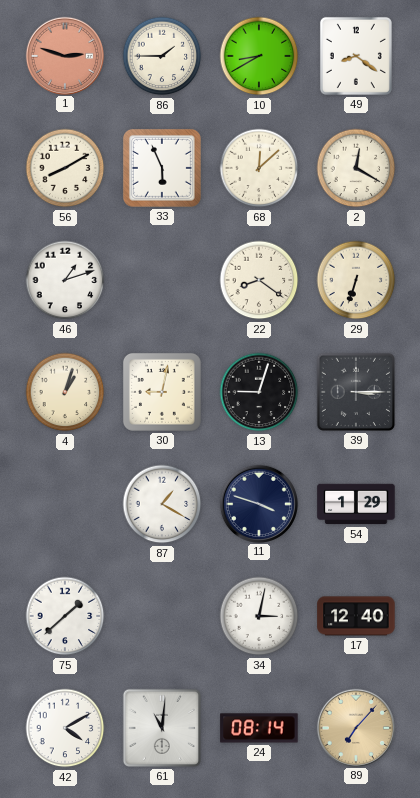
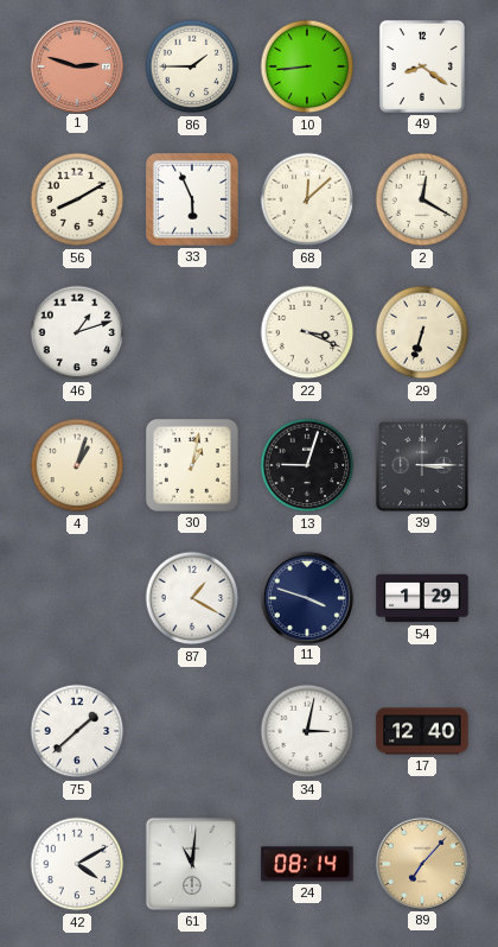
10: 8:40 -> 8:44 (307, 66)
22: 8:21 -> 3:19 (307, 332)
30: 9:02 -> 1:02 (192, 465)
